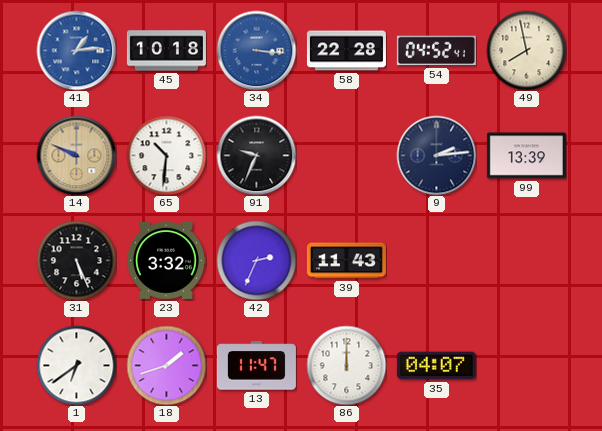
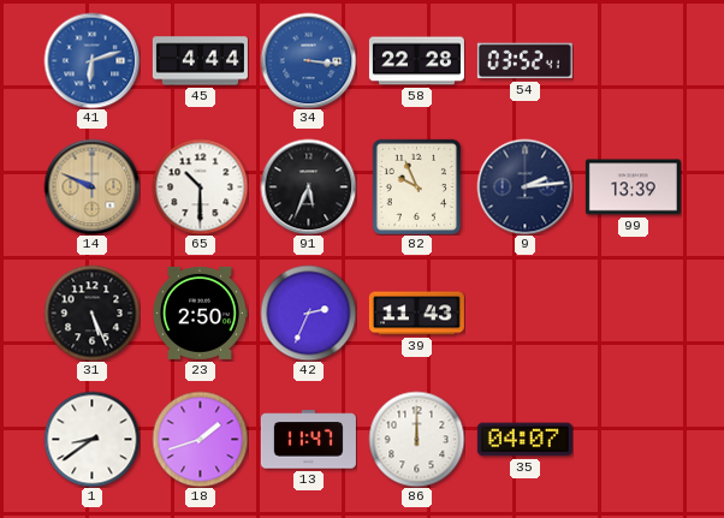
41: 1:14 -> 6:12 (91, 60)
45: 10:18 -> 4:44 (200, 61)
54: 04:52 -> 03:52 (524, 61)
49: 7:58 -> none (526, 50)
65: 10:31 -> 10:30 (200, 186)
91: 9:34 -> 5:34 (308, 186)
82: none -> 9:56 (416, 186)
23: 3:32 -> 2:50 (200, 312)
1: 6:39 -> 8:39 (91, 439)
